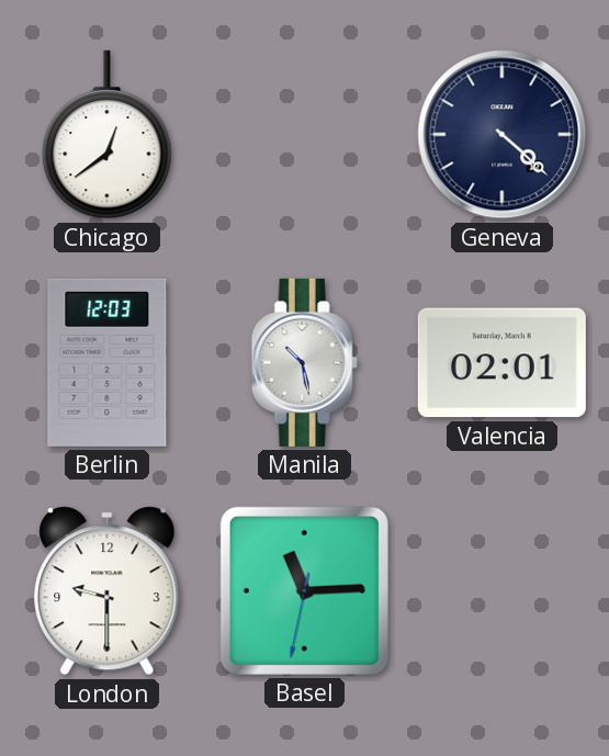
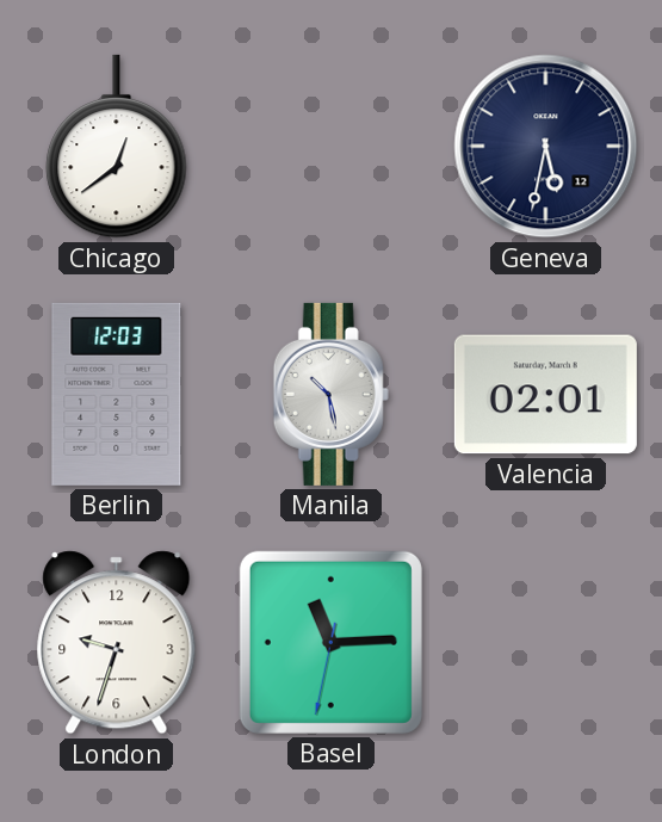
Geneva: 4:22 -> 5:32 (546, 147)
London: 9:30 -> 9:33 (117, 643)
